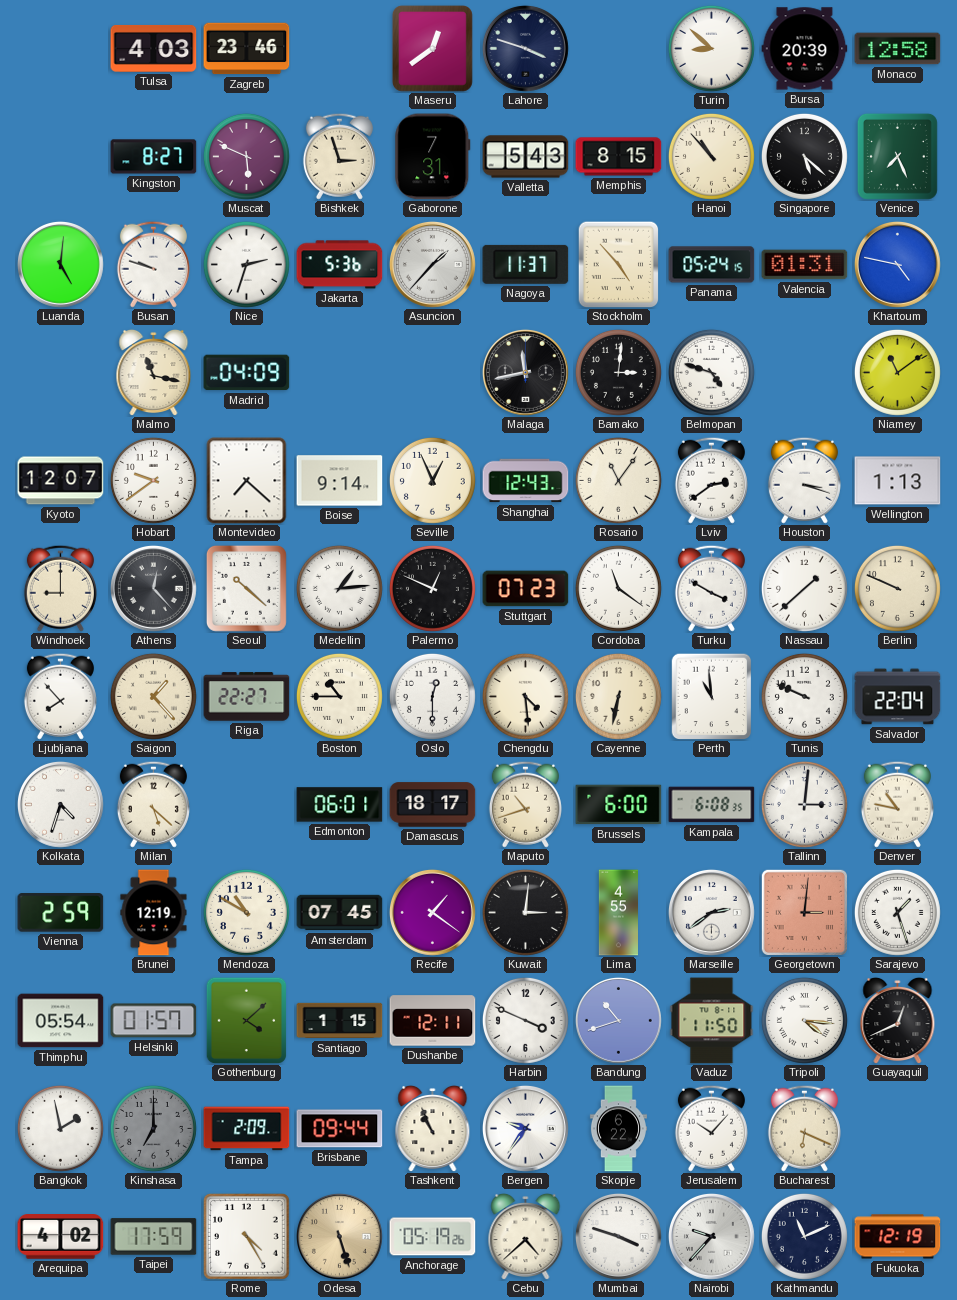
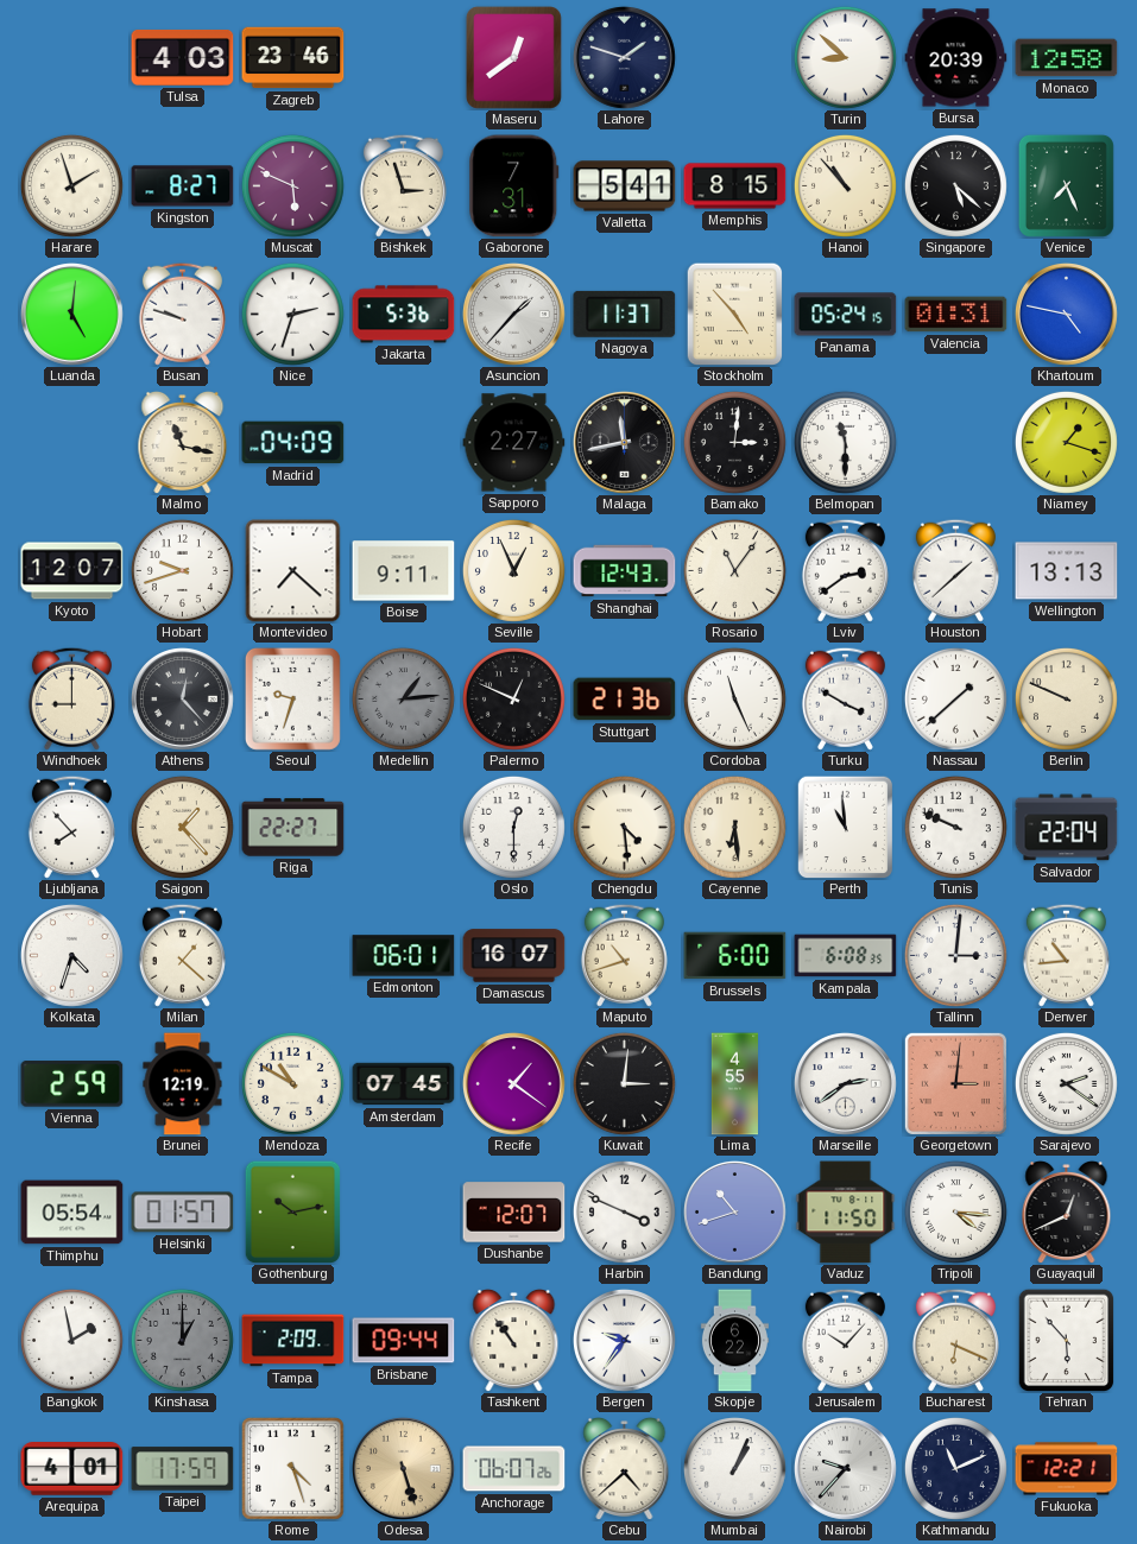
Lahore: 3:48 -> 1:48 (624, 57)
Harare: none -> 1:57 (71, 185)
Valletta: 5:43 -> 5:41 (625, 186)
Sapporo: none -> 2:27 (514, 443)
Belmopan: 4:48 -> 11:30 (845, 442)
Niamey: 11:09 -> 1:18 (1066, 442)
Hobart: 9:39 -> 9:42 (182, 570)
Boise: 9:14 -> 9:11 (404, 571)
Houston: 3:18 -> 1:38 (955, 570)
Wellington: 1:13 -> 13:13 (1067, 571)
Seoul: 10:22 -> 9:33 (292, 698)
Medellin dial: white -> grey (403, 698)
Stuttgart: 07:23 -> 21:36 (625, 700)
Cordoba: 11:21 -> 11:26 (734, 698)
Boston: 10:45 -> none (339, 696)
Cayenne: 6:32 -> 6:29 (734, 827)
Milan: 5:22 -> 1:22 (182, 955)
Damascus: 18:17 -> 16:07 (514, 956)
Denver: 10:47 -> 10:44 (1066, 955)
Sarajevo: 1:27 -> 2:21 (1066, 1083)
Gothenburg: 4:08 -> 10:13 (293, 1211)
Santiago: 1:15 -> none (340, 1021)
Dushanbe: 12:11 -> 12:07 (514, 1213)
Kinshasa: 7:00 -> 1:00 (182, 1340)
Tashkent: 10:56 -> 10:54 (514, 1340)
Tehran: none -> 5:53 (1067, 1340)
Arequipa: 4:02 -> 4:01 (72, 1469)
Rome: 4:25 -> 4:27 (293, 1469)
Anchorage: 05:19 -> 06:07 (514, 1469)
Mumbai: 3:48 -> 1:04 (734, 1468)
Fukuoka: 12:19 -> 12:21 (1067, 1469)
